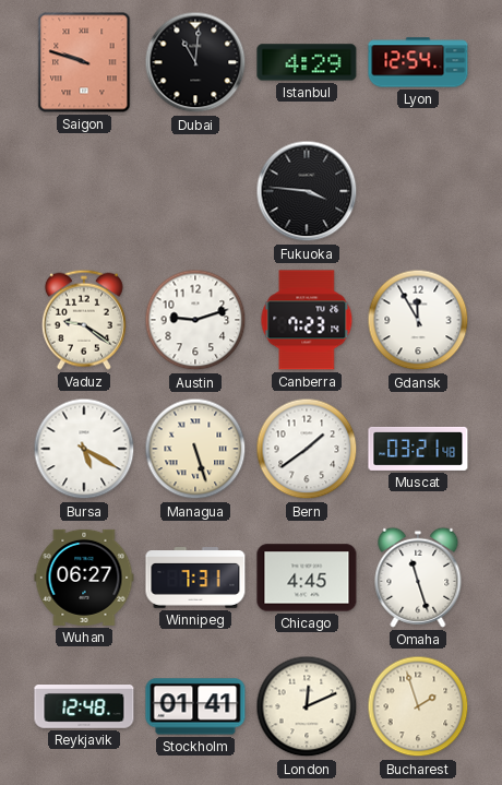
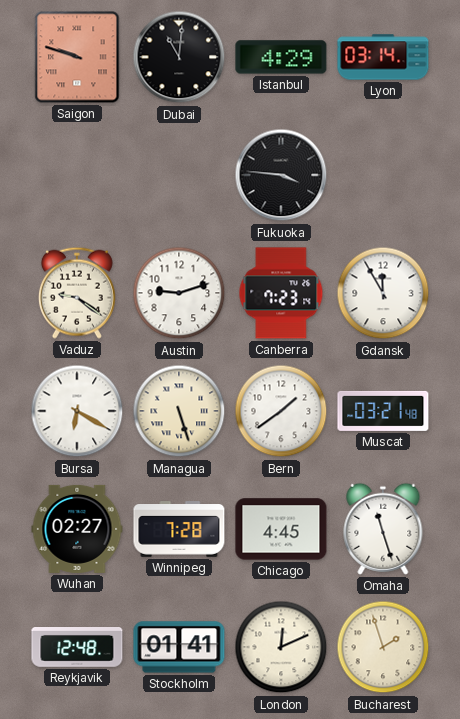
Lyon: 12:54 -> 03:14 (383, 57)
Bursa: 5:20 -> 6:20 (77, 411)
Wuhan: 06:27 -> 02:27 (77, 529)
Winnipeg: 7:31 -> 7:28 (179, 529)
